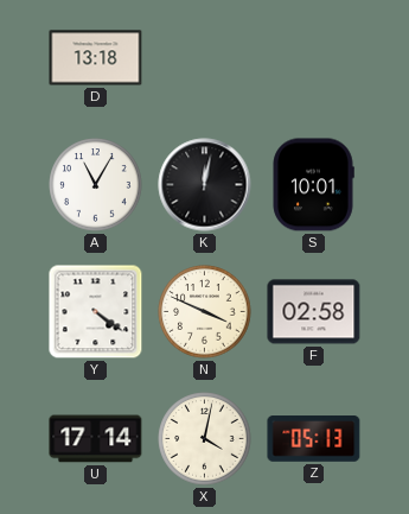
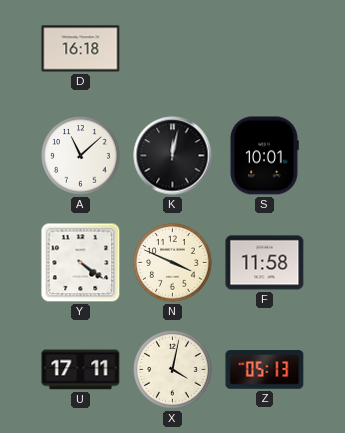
D: 13:18 -> 16:18 (81, 49)
A: 11:05 -> 11:08 (81, 156)
F: 02:58 -> 11:58 (265, 263)
U: 17:14 -> 17:11 (81, 370)
